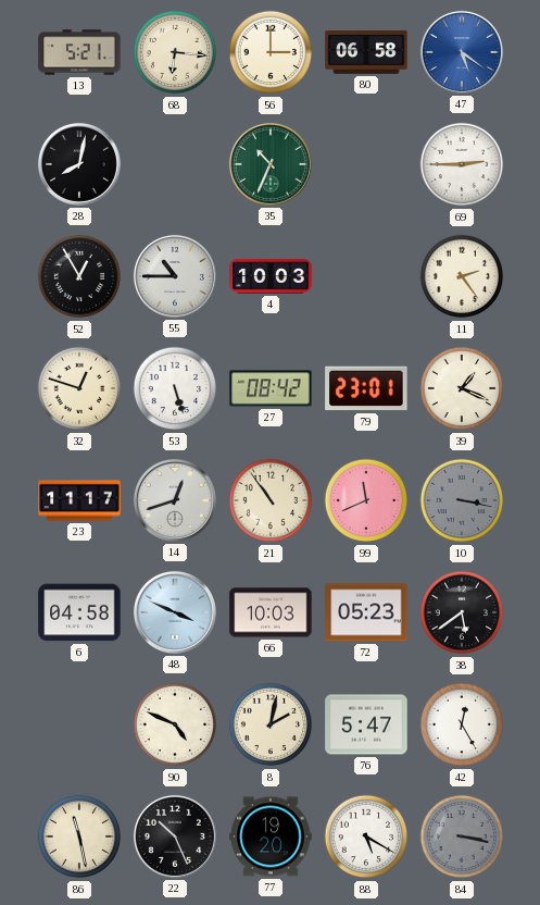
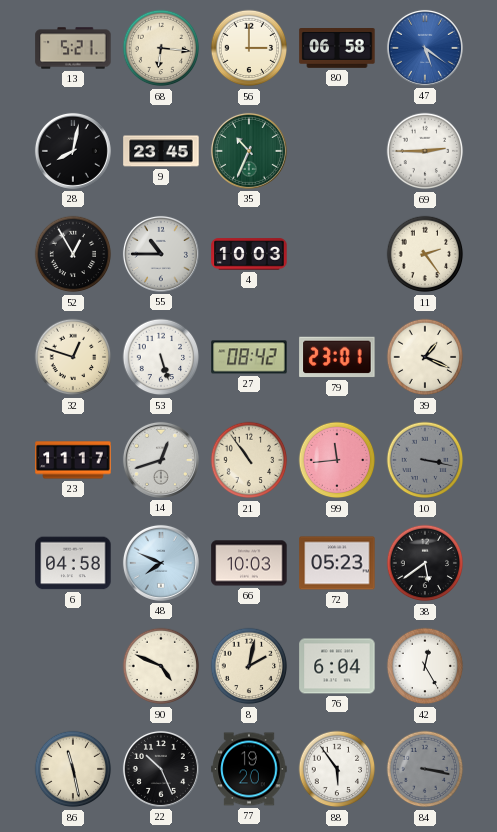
9: none -> 23:45 (161, 151)
99: 11:41 -> 11:44 (337, 460)
48: 3:49 -> 7:49 (161, 563)
76: 5:47 -> 6:04 (337, 666)
88: 5:20 -> 5:54 (337, 769)
